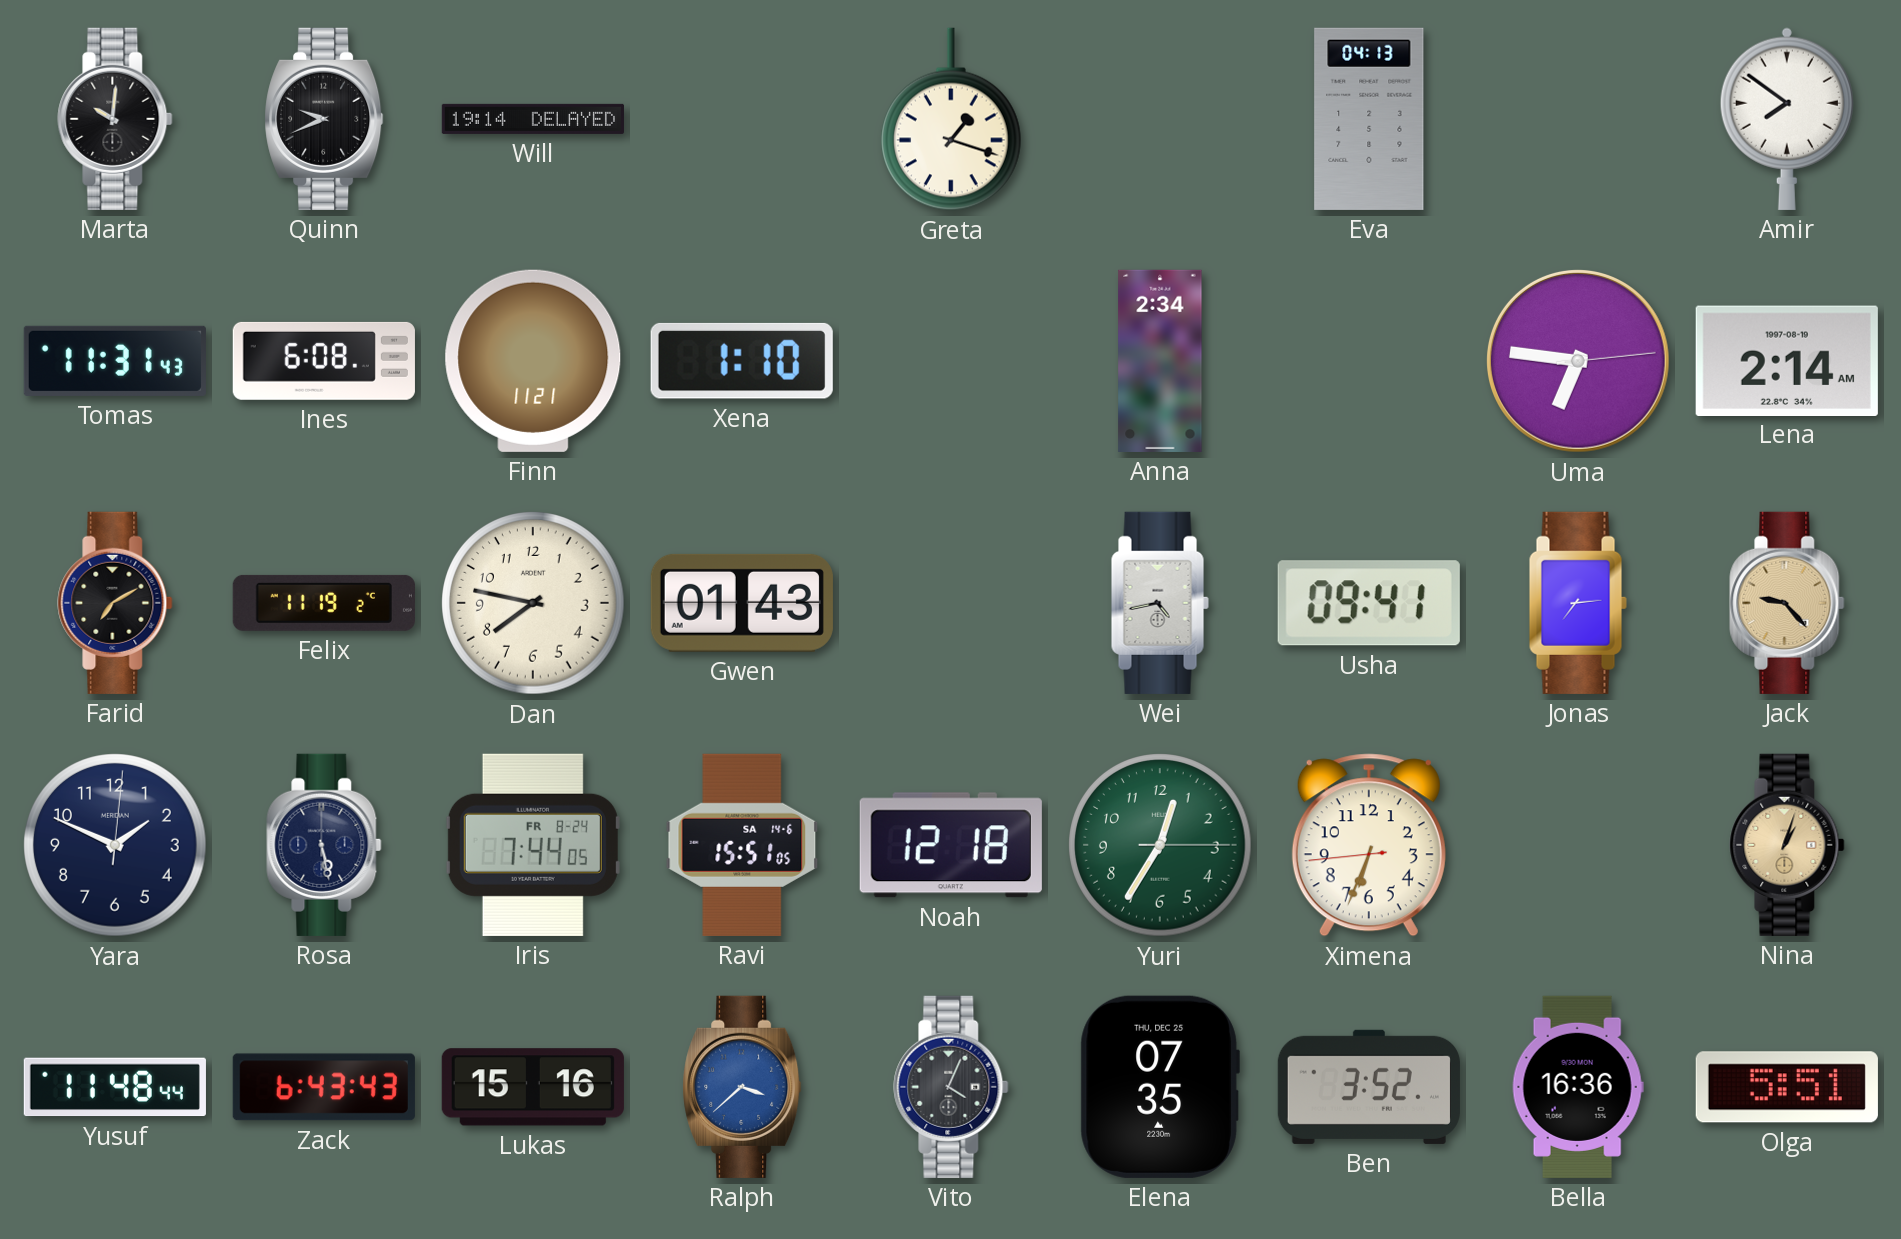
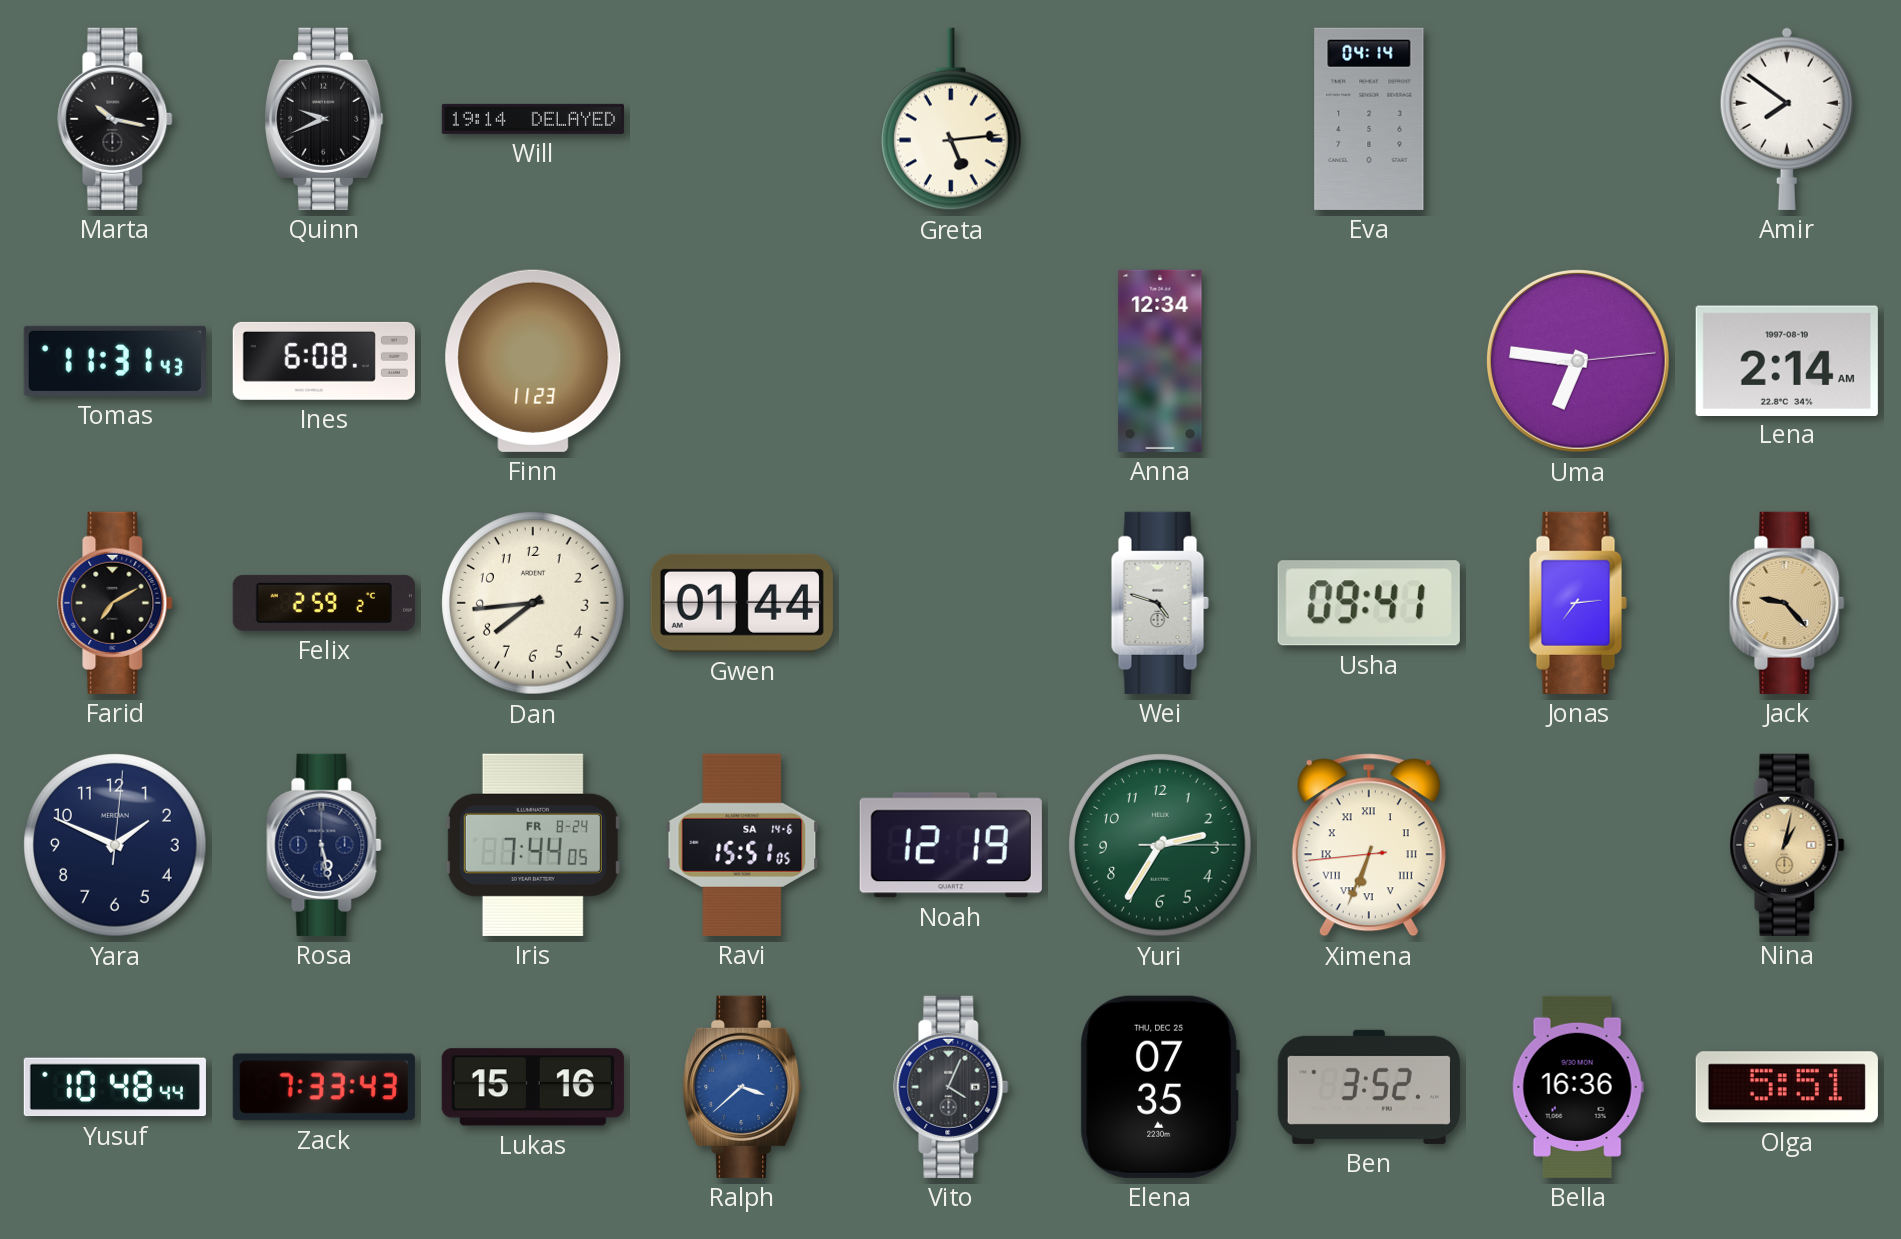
Marta: 10:01 -> 10:17 (115, 119)
Greta: 1:18 -> 5:14 (951, 119)
Eva: 04:13 -> 04:14 (1369, 119)
Finn: 11:21 -> 11:23 (533, 361)
Xena: 1:10 -> none (742, 361)
Anna: 2:34 -> 12:34 (1160, 361)
Felix: 11:19 -> 2:59 (324, 603)
Dan: 7:47 -> 7:44 (533, 603)
Gwen: 01:43 -> 01:44 (742, 603)
Wei: 4:43 -> 4:48 (1160, 603)
Noah: 12:18 -> 12:19 (951, 845)
Yuri: 12:35 -> 2:35 (1160, 845)
Ximena numerals: Arabic -> Roman (1369, 845)
Nina: 1:03 -> 1:02 (1787, 845)
Yusuf: 11:48 -> 10:48 (115, 1087)
Zack: 6:43 -> 7:33 (324, 1087)
